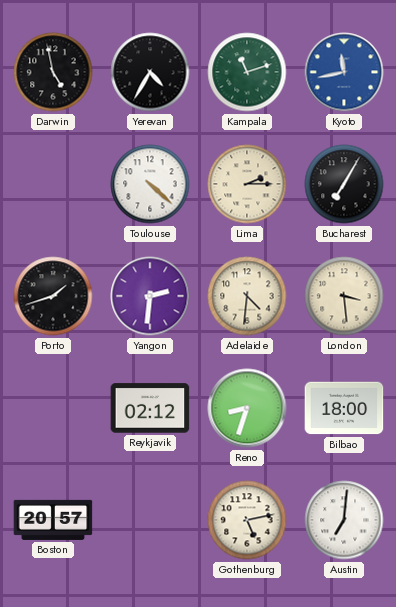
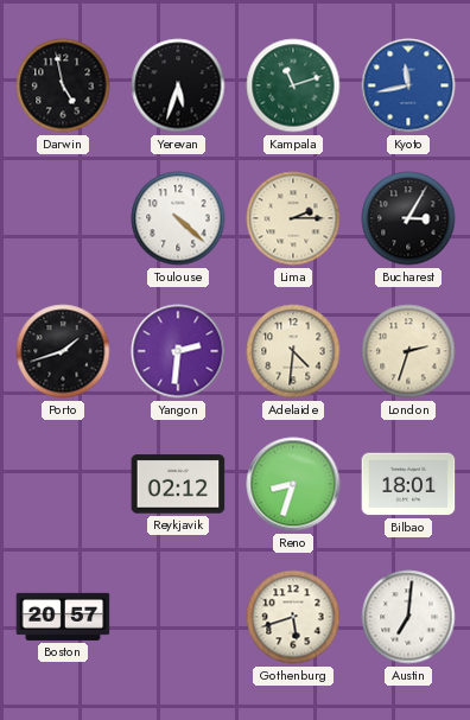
Yerevan: 4:35 -> 5:33 (178, 85)
Bucharest: 7:05 -> 3:05 (408, 218)
London: 3:29 -> 2:33 (408, 351)
Bilbao: 18:00 -> 18:01 (408, 484)
Gothenburg: 5:13 -> 5:42 (293, 617)
